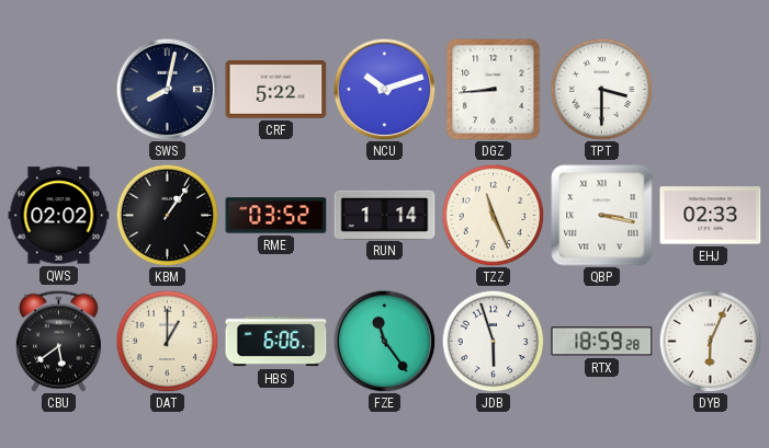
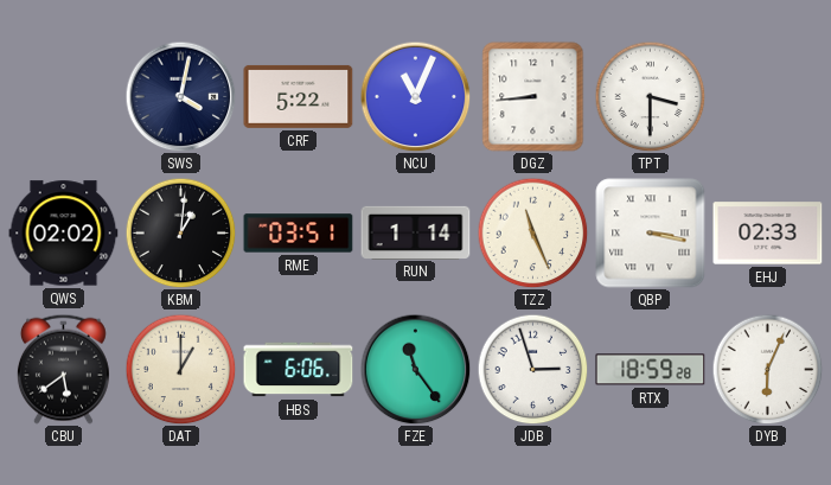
SWS: 8:02 -> 4:02 (180, 96)
NCU: 10:12 -> 11:04 (415, 96)
KBM: 1:06 -> 1:01 (180, 232)
RME: 03:52 -> 03:51 (299, 234)
JDB: 5:57 -> 2:57 (532, 369)
